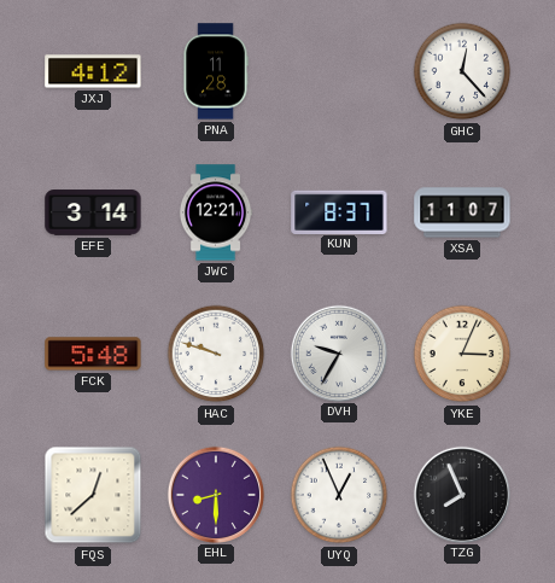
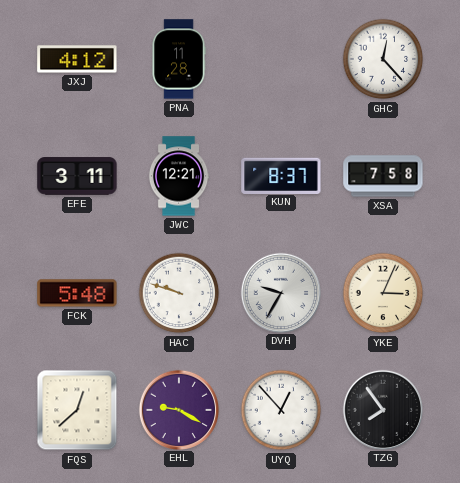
EFE: 3:14 -> 3:11 (77, 176)
XSA: 11:07 -> 7:58 (383, 176)
EHL: 8:30 -> 9:20 (178, 409)
UYQ: 12:56 -> 12:53 (281, 410)
TZG: 7:56 -> 7:54 (382, 409)
